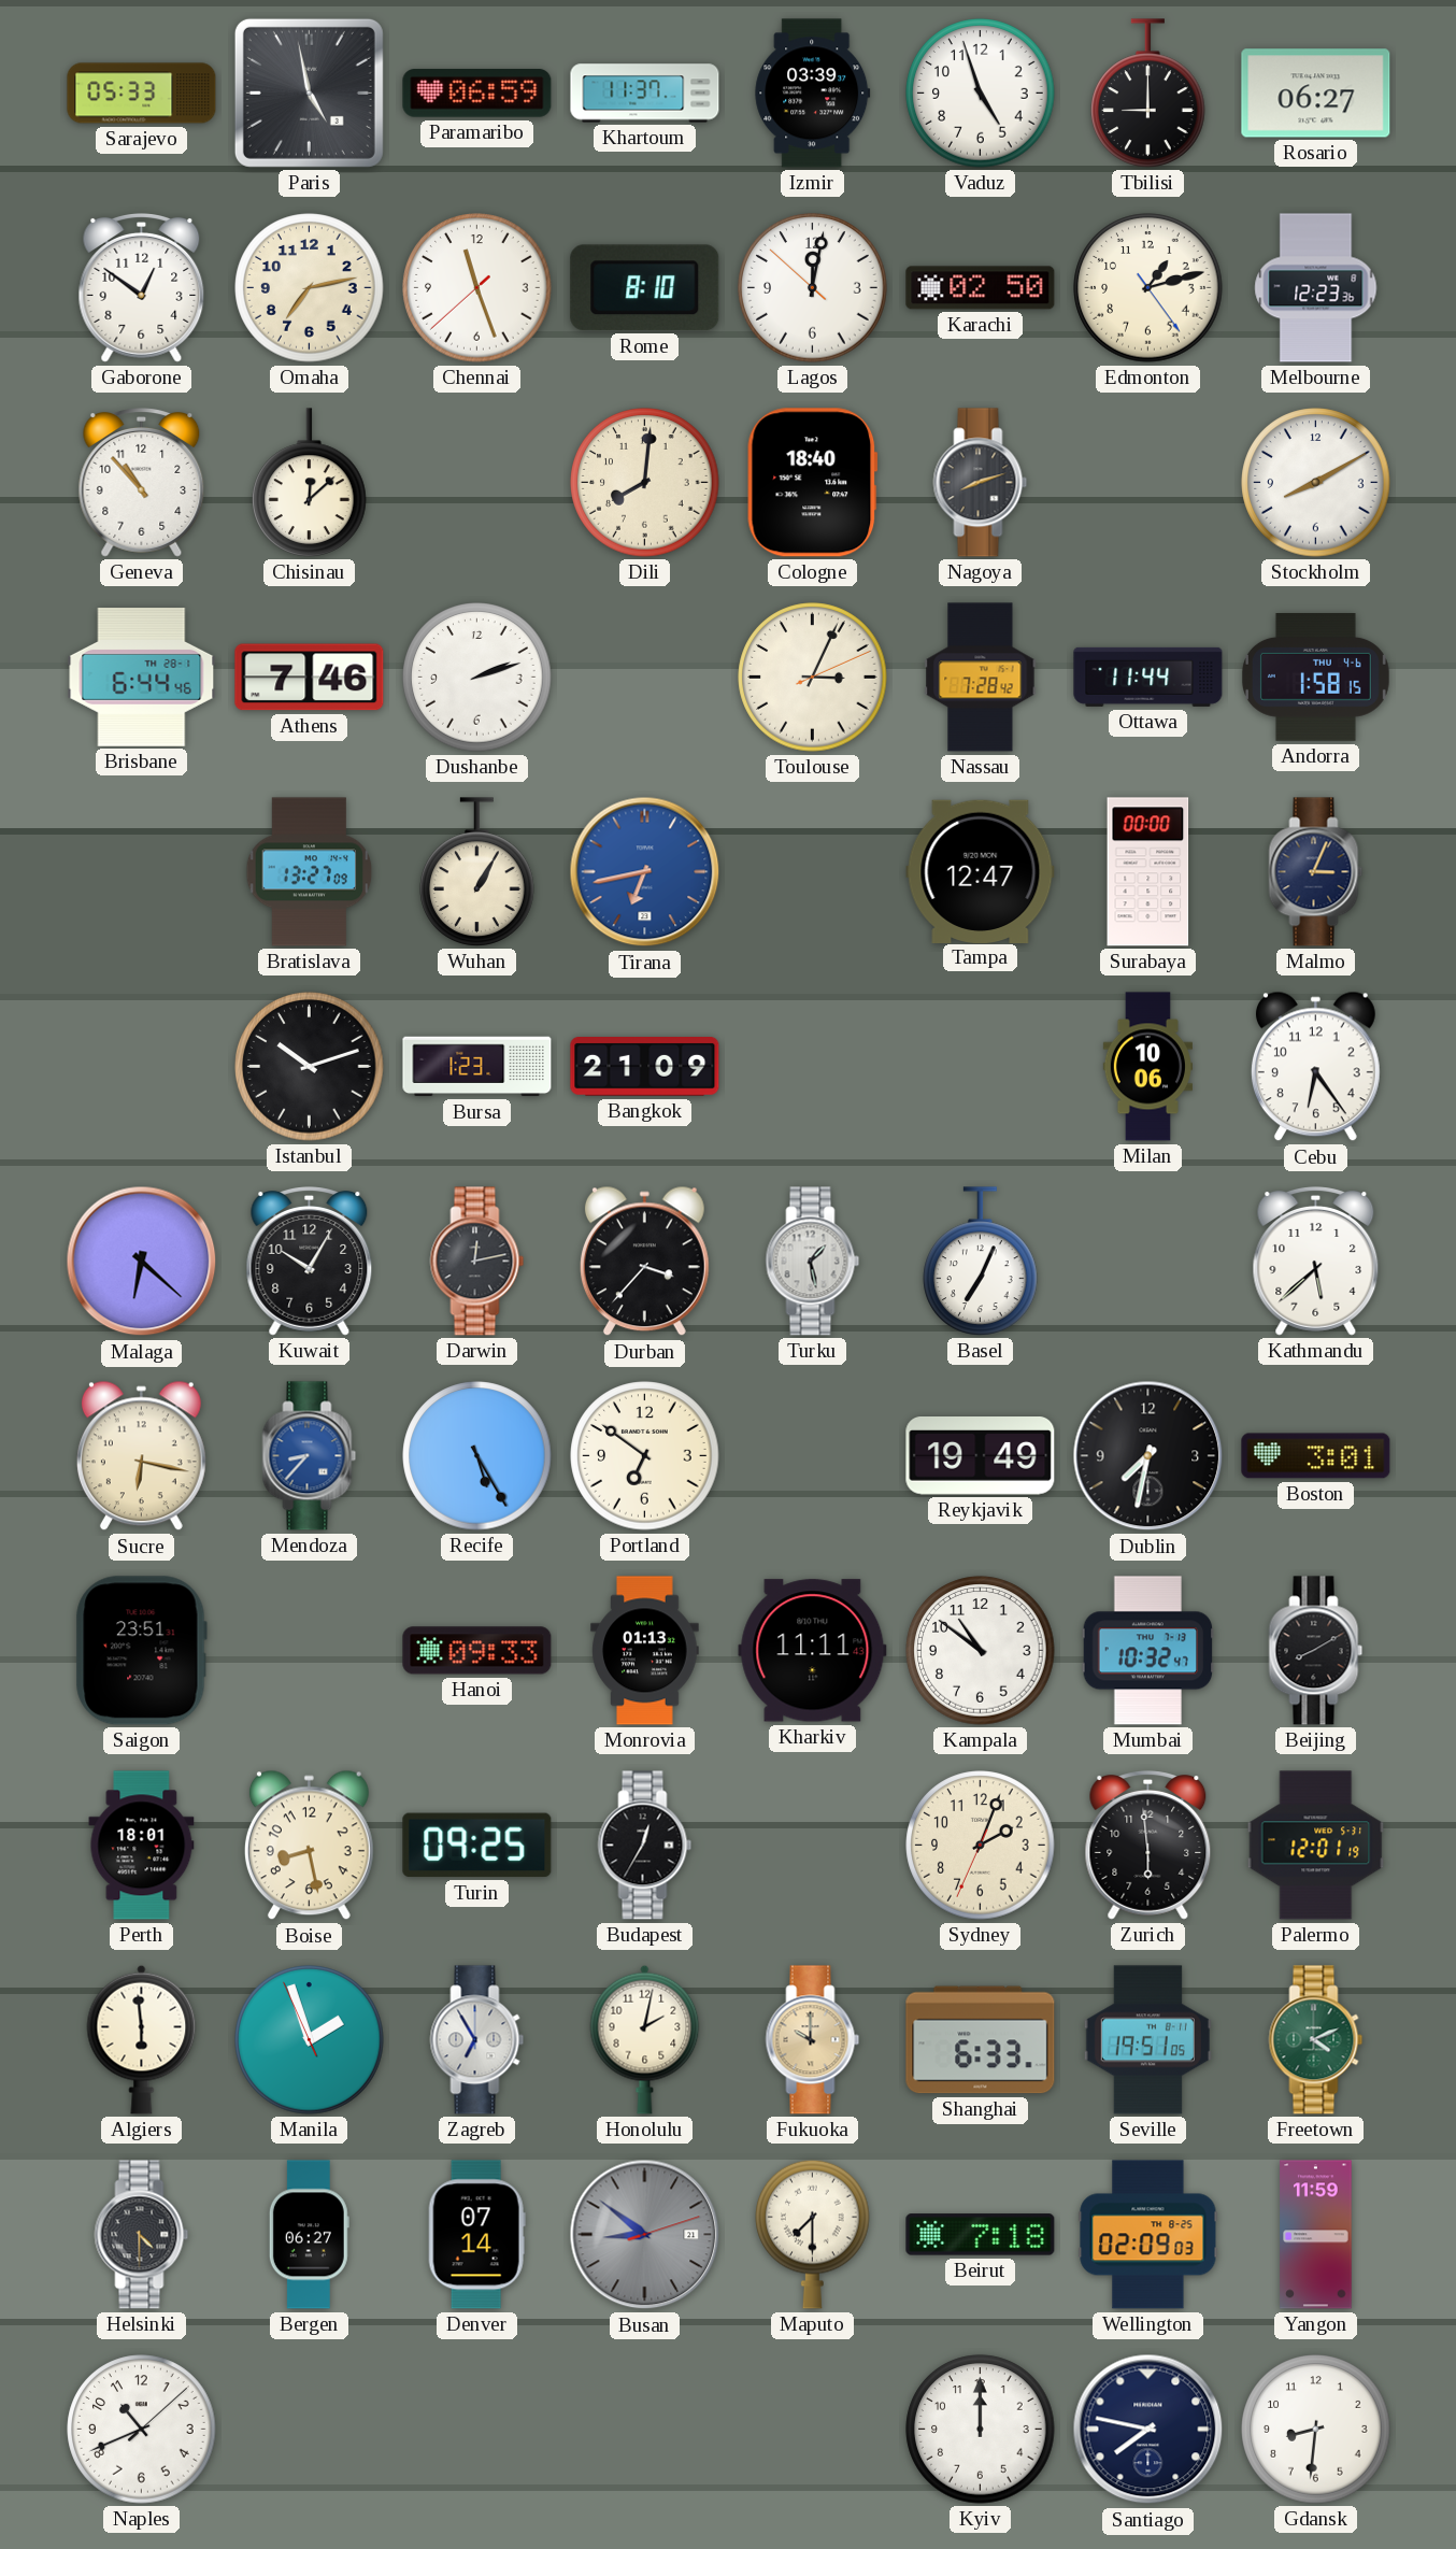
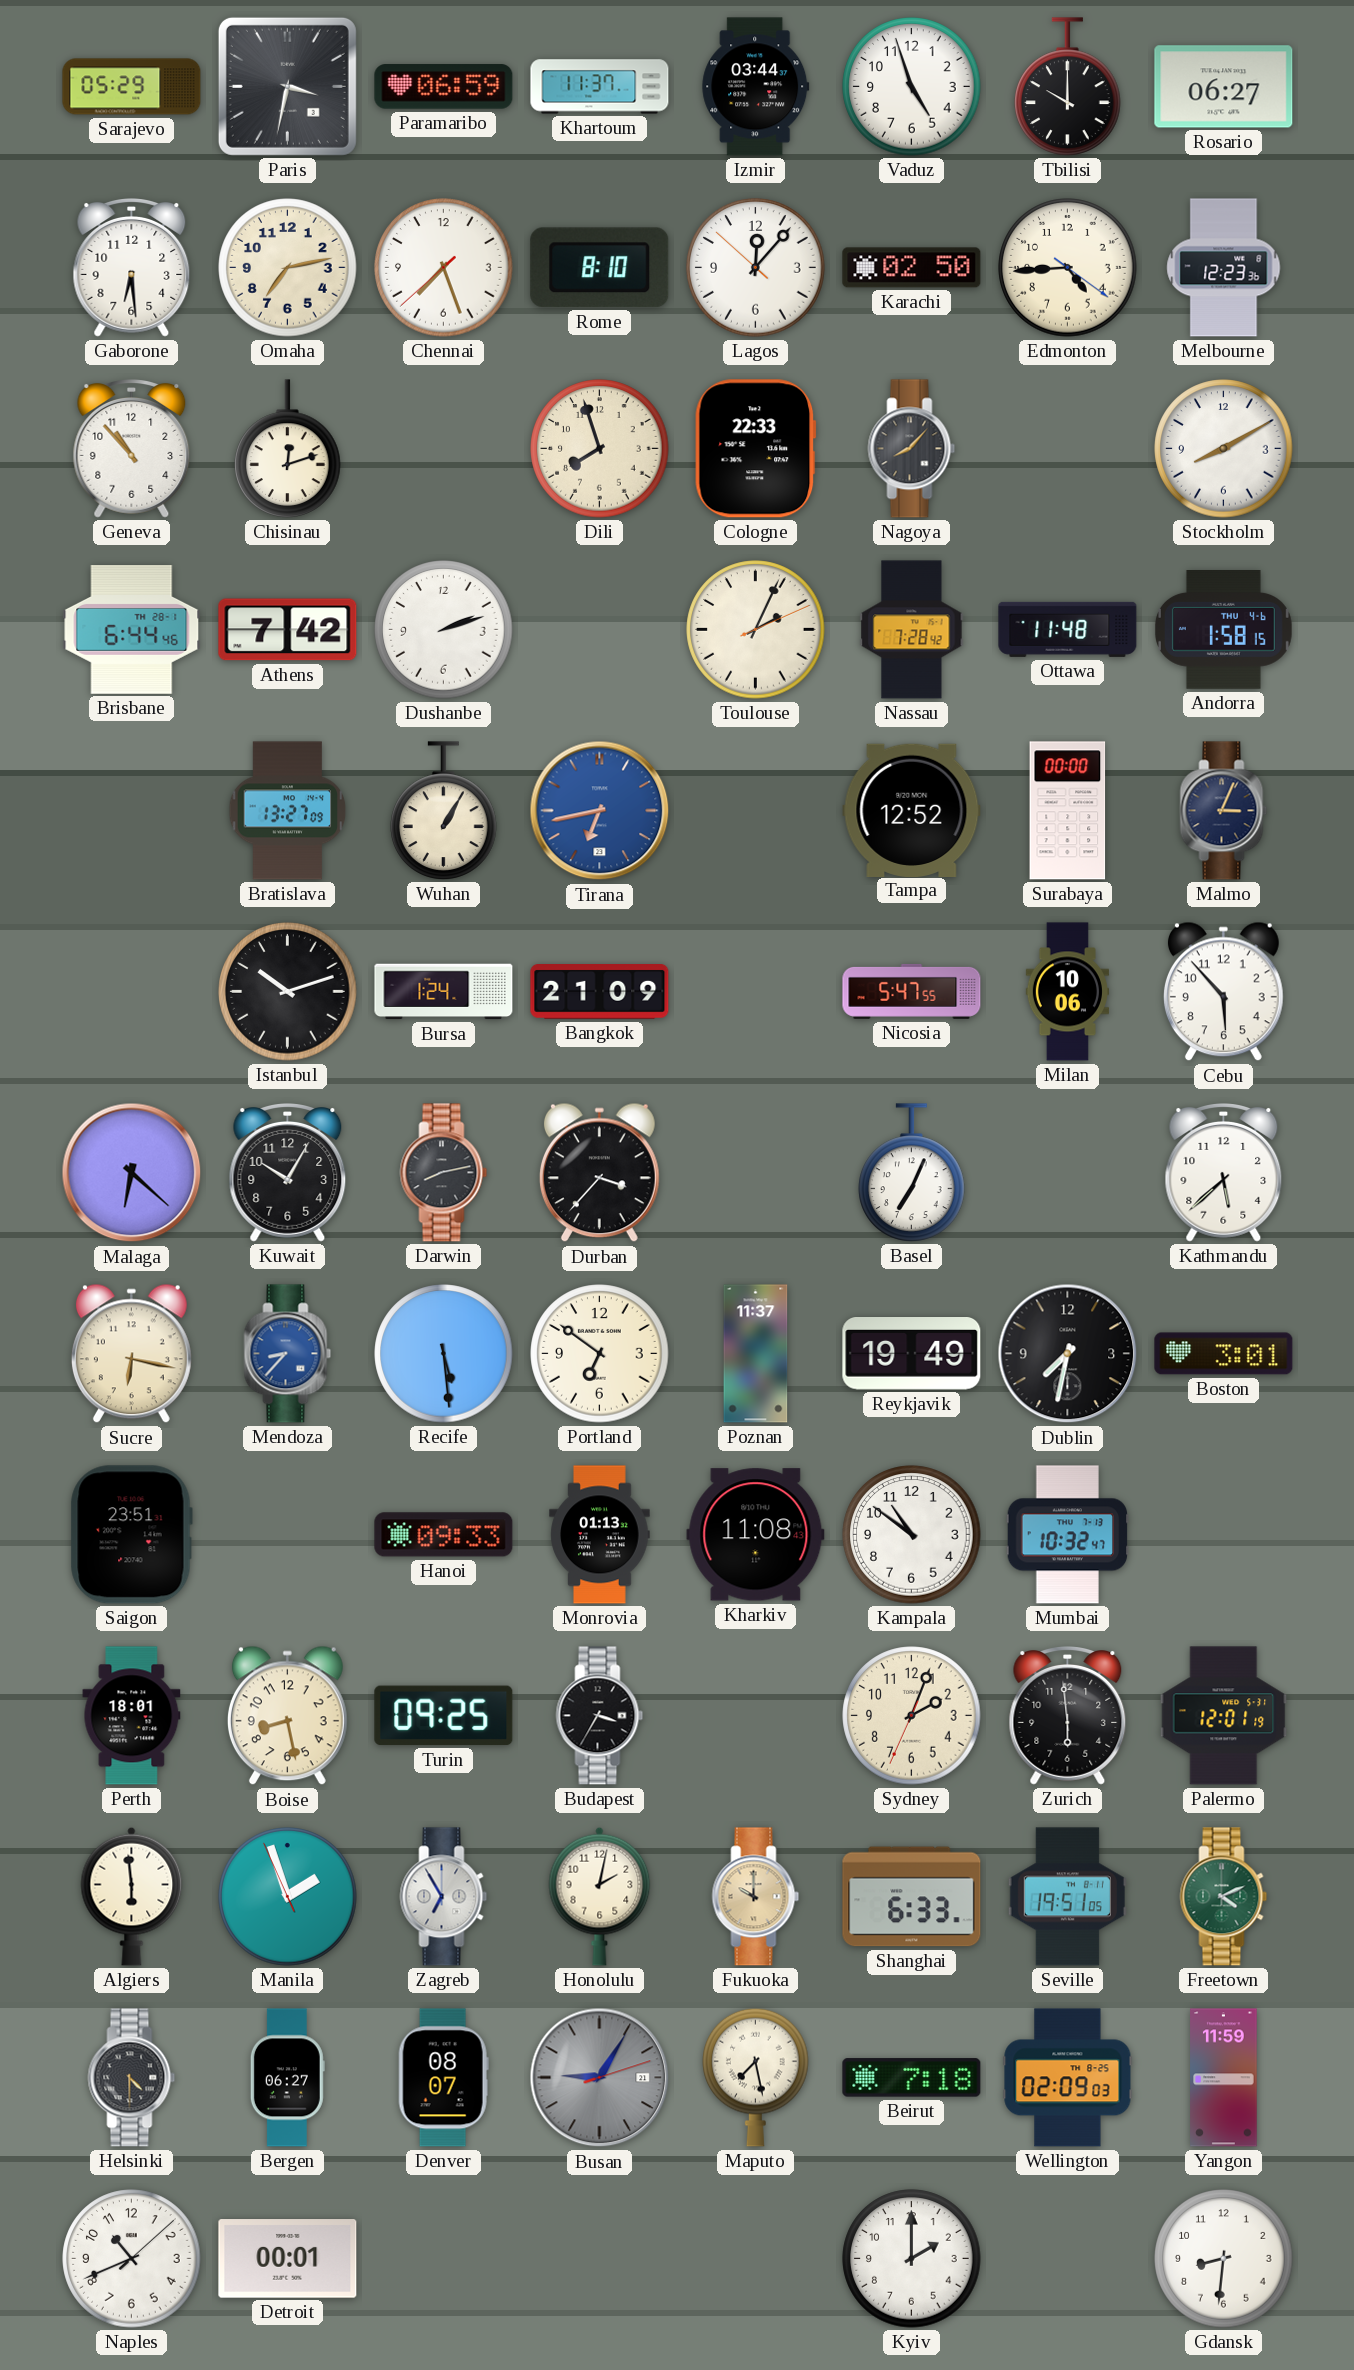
Sarajevo: 05:33 -> 05:29 (132, 87)
Paris: 4:58 -> 3:32 (287, 86)
Izmir: 03:39 -> 03:44 (756, 87)
Tbilisi: 9:00 -> 10:00 (1068, 87)
Gaborone: 12:51 -> 6:29 (132, 268)
Chennai: 11:26 -> 7:26 (444, 268)
Lagos: 12:01 -> 12:06 (756, 268)
Edmonton: 1:12 -> 4:44 (1068, 268)
Chisinau: 12:08 -> 12:12 (288, 449)
Dili: 8:01 -> 7:57 (600, 449)
Cologne: 18:40 -> 22:33 (756, 449)
Nagoya: 8:12 -> 8:07 (912, 449)
Athens: 7:46 -> 7:42 (288, 630)
Toulouse: 3:04 -> 2:04 (756, 630)
Ottawa: 11:44 -> 11:48 (1068, 629)
Tampa: 12:47 -> 12:52 (912, 810)
Bursa: 1:23 -> 1:24 (444, 992)
Nicosia: none -> 5:47 (912, 991)
Cebu: 6:24 -> 5:53 (1223, 992)
Darwin: 12:13 -> 8:13 (444, 1173)
Turku: 1:28 -> none (813, 1262)
Recife: 5:25 -> 5:29 (444, 1354)
Poznan: none -> 11:37 (756, 1354)
Kharkiv: 11:11 -> 11:08 (756, 1535)
Beijing: 8:10 -> none (1316, 1651)
Budapest: 12:35 -> 3:35 (600, 1716)
Denver: 07:14 -> 08:07 (443, 2078)
Busan: 8:51 -> 9:05 (600, 2078)
Maputo: 7:30 -> 7:28 (756, 2077)
Detroit: none -> 00:01 (288, 2259)
Kyiv: 12:00 -> 2:00 (912, 2259)
Santiago: 7:47 -> none (1148, 2430)
